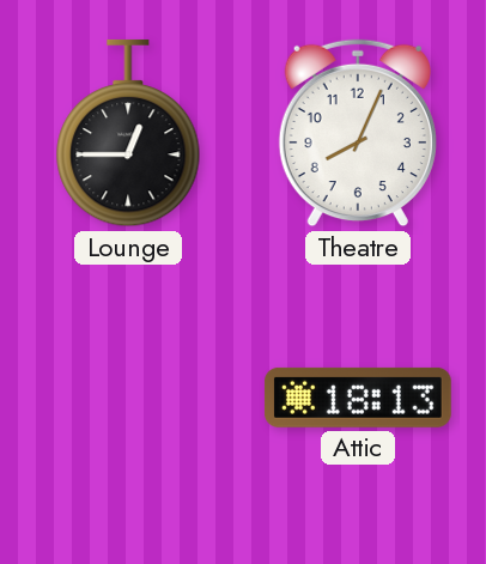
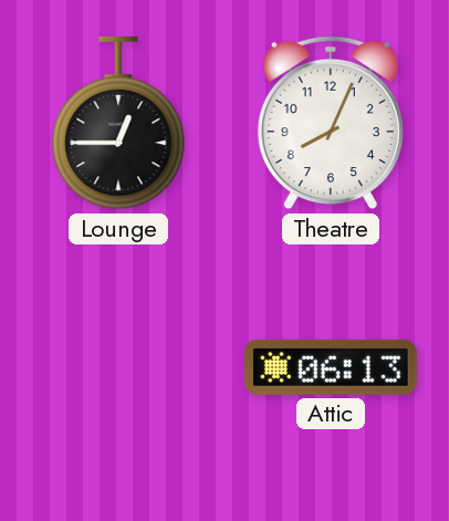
Attic: 18:13 -> 06:13 (331, 367)
